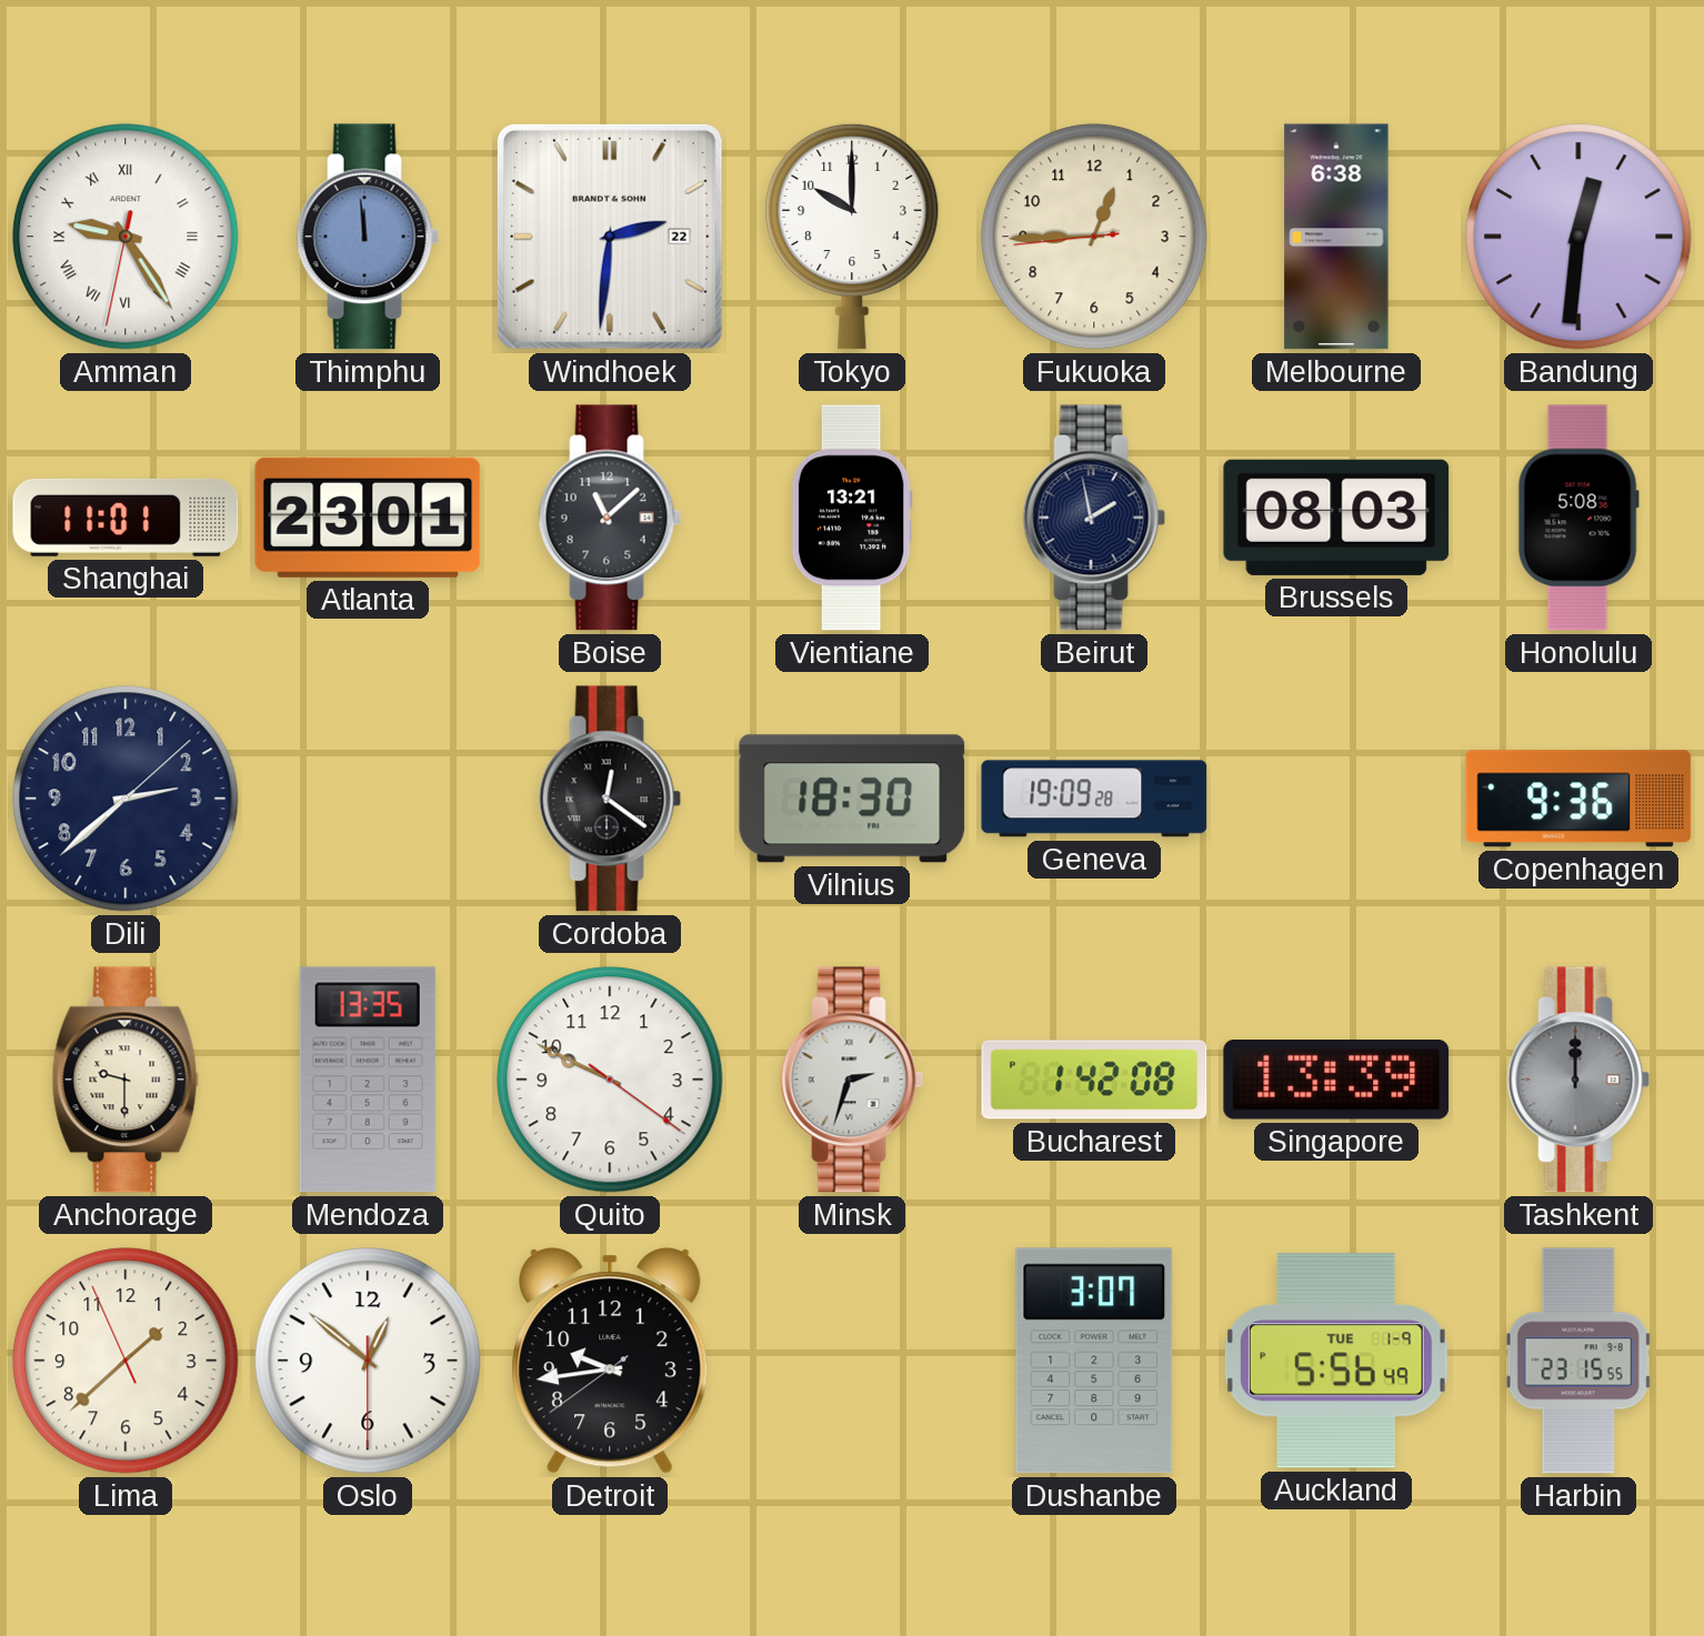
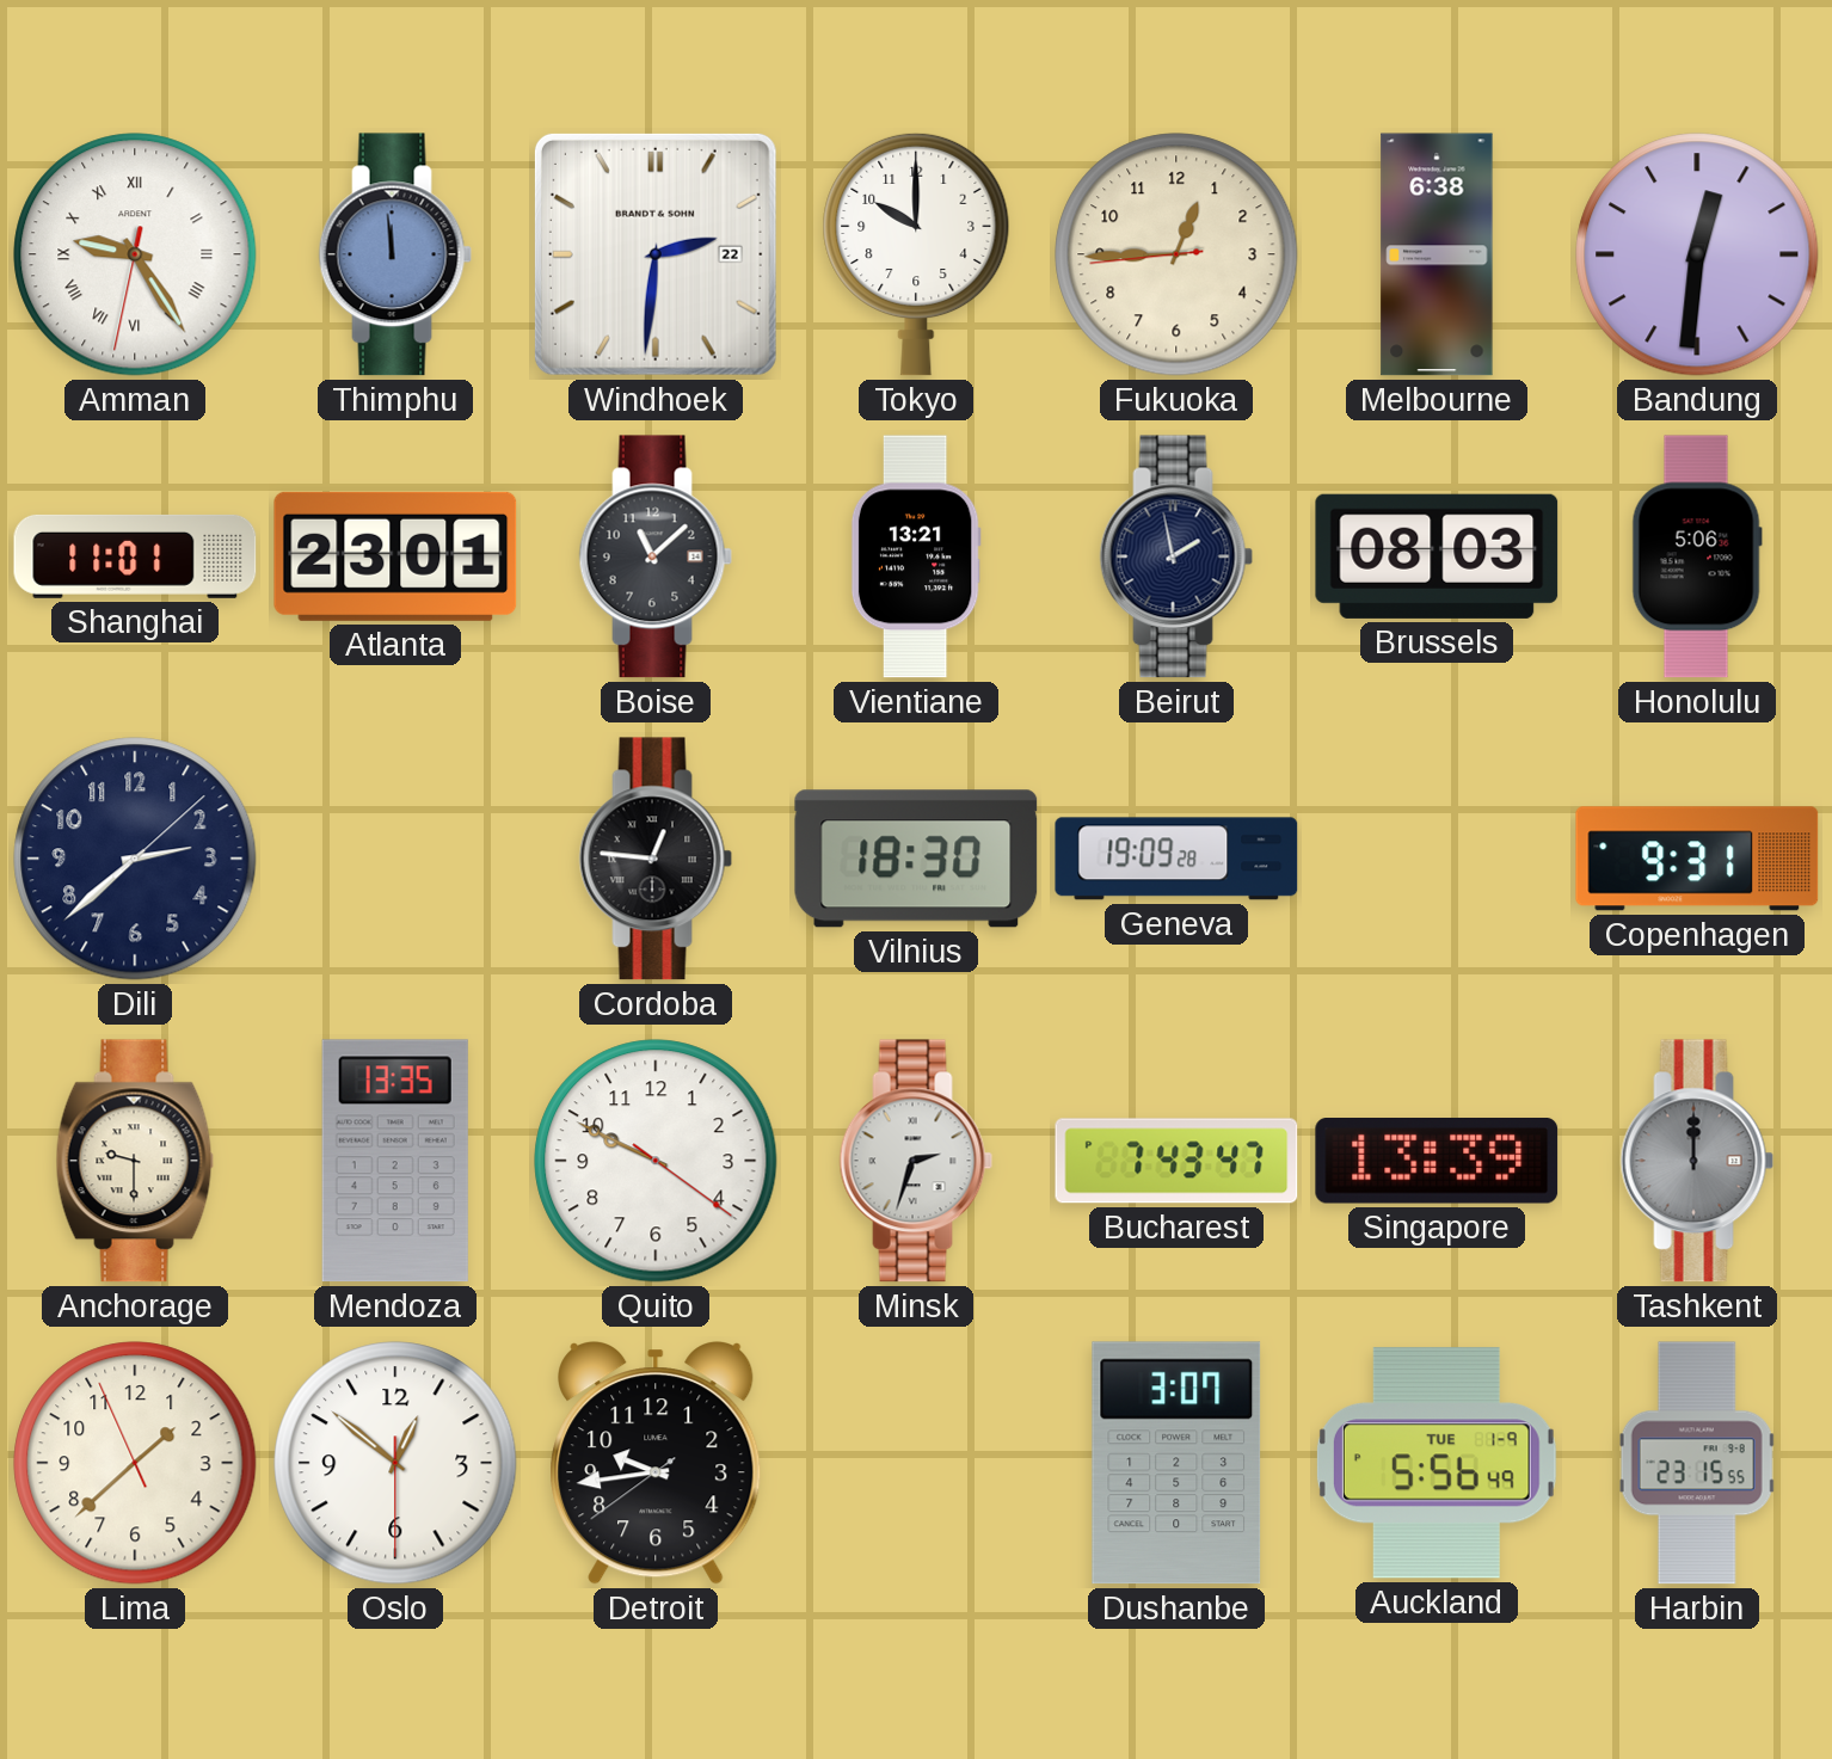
Honolulu: 5:08 -> 5:06 (1697, 556)
Cordoba: 12:21 -> 12:46 (656, 859)
Copenhagen: 9:36 -> 9:31 (1697, 859)
Bucharest: 1:42 -> 7:43 (1176, 1161)
